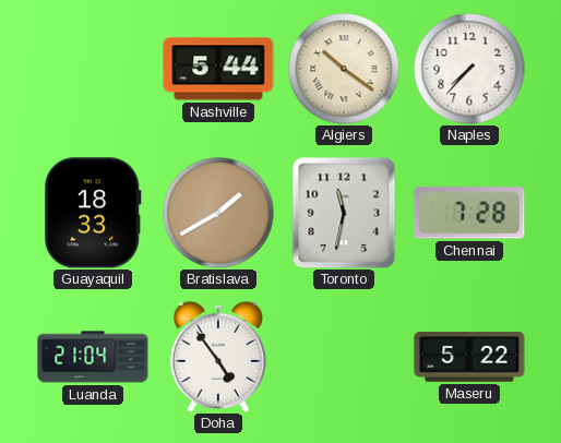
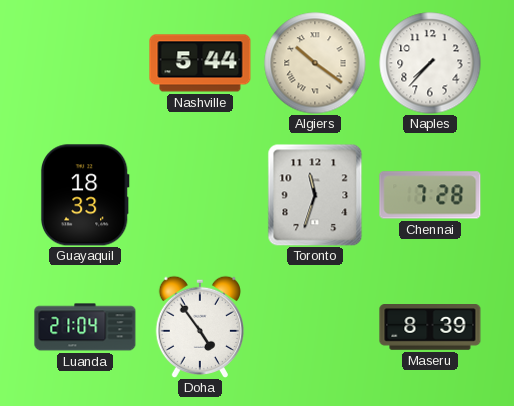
Bratislava: 1:40 -> none (218, 213)
Toronto: 11:32 -> 11:33 (315, 195)
Maseru: 5:22 -> 8:39 (430, 327)
